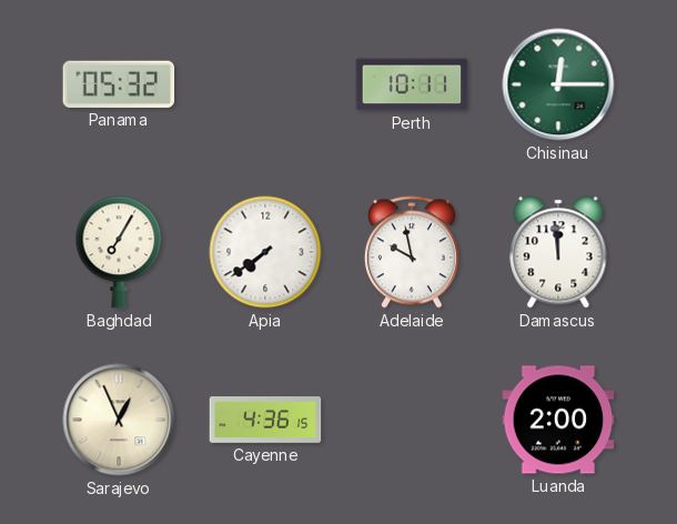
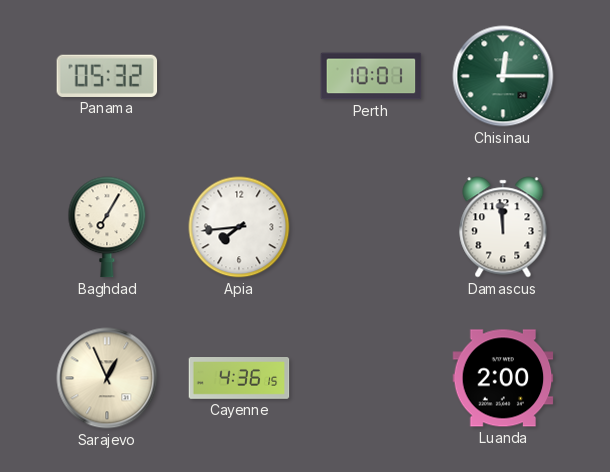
Perth: 10:11 -> 10:01 (371, 76)
Apia: 7:39 -> 7:44 (239, 227)
Adelaide: 9:58 -> none (412, 252)
